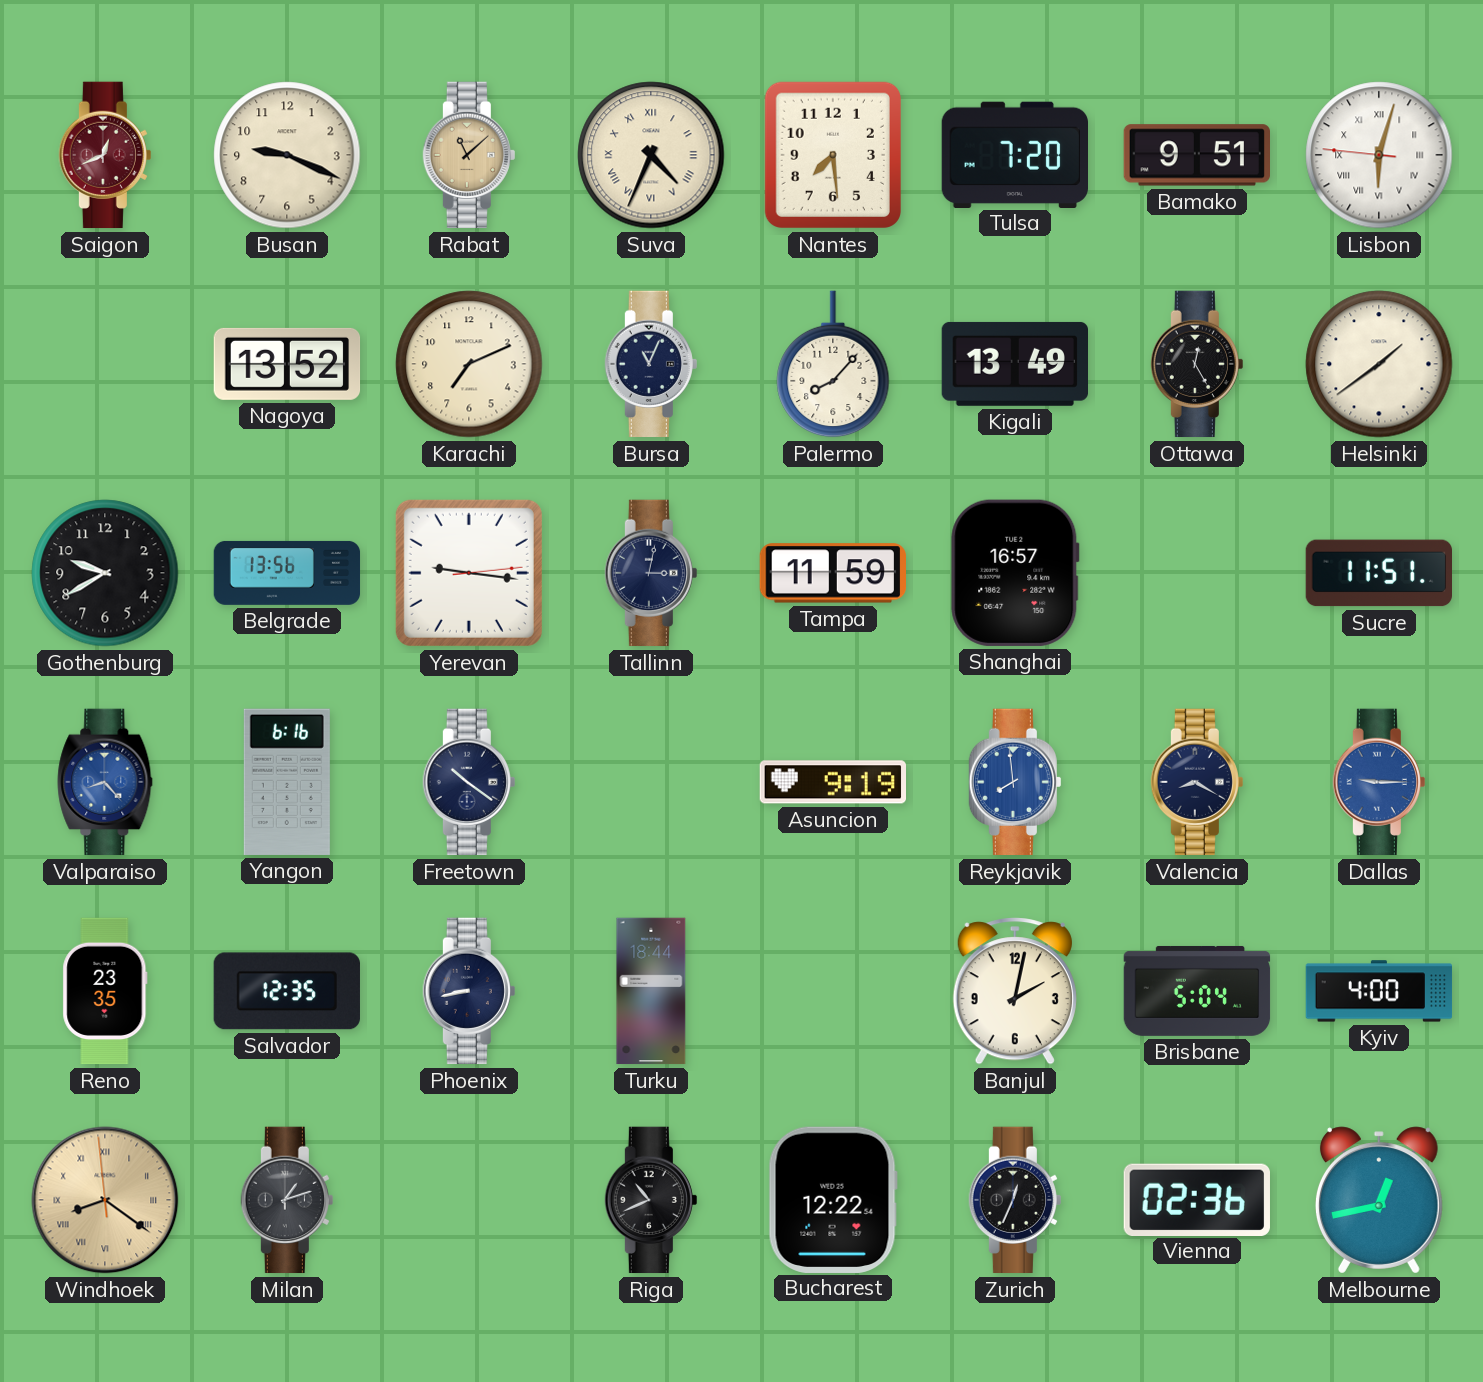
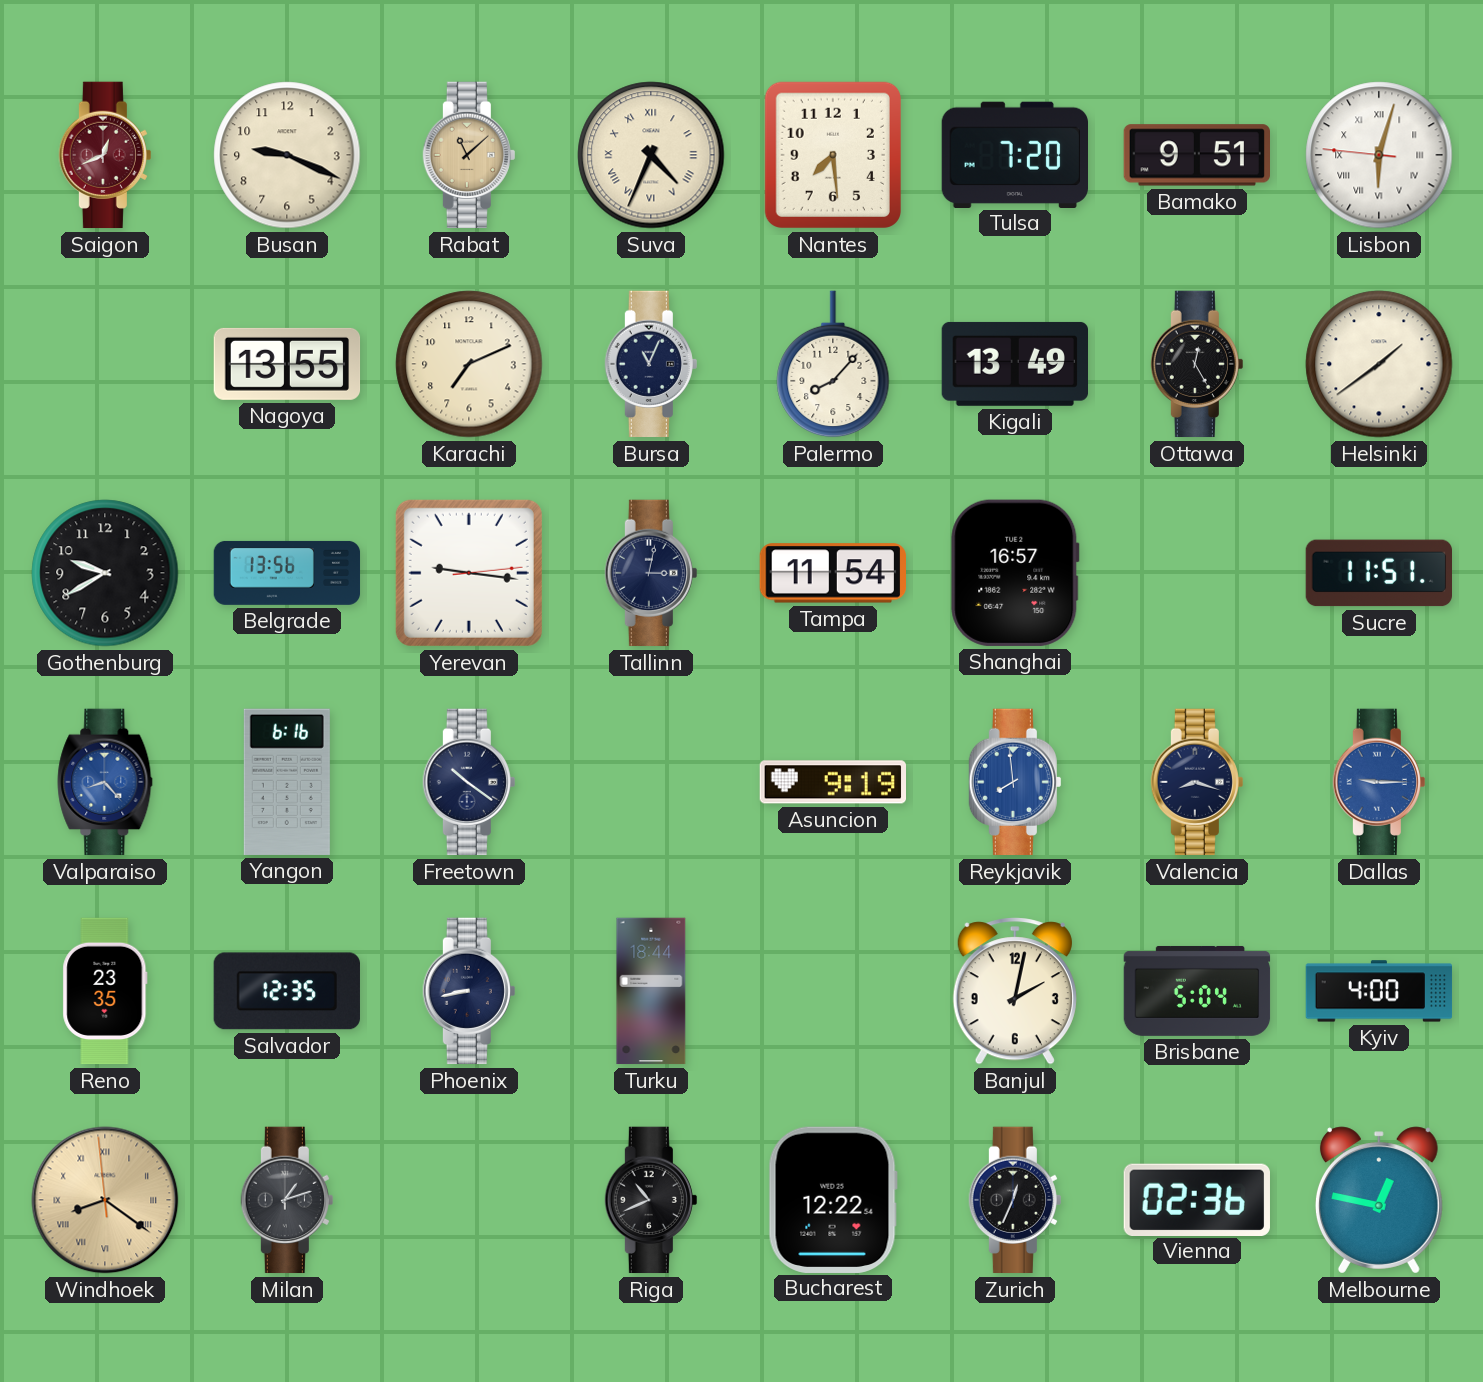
Nagoya: 13:52 -> 13:55 (287, 364)
Tampa: 11:59 -> 11:54 (832, 573)
Valencia: 8:20 -> 8:18 (1197, 782)
Melbourne: 12:43 -> 12:47 (1379, 1200)
